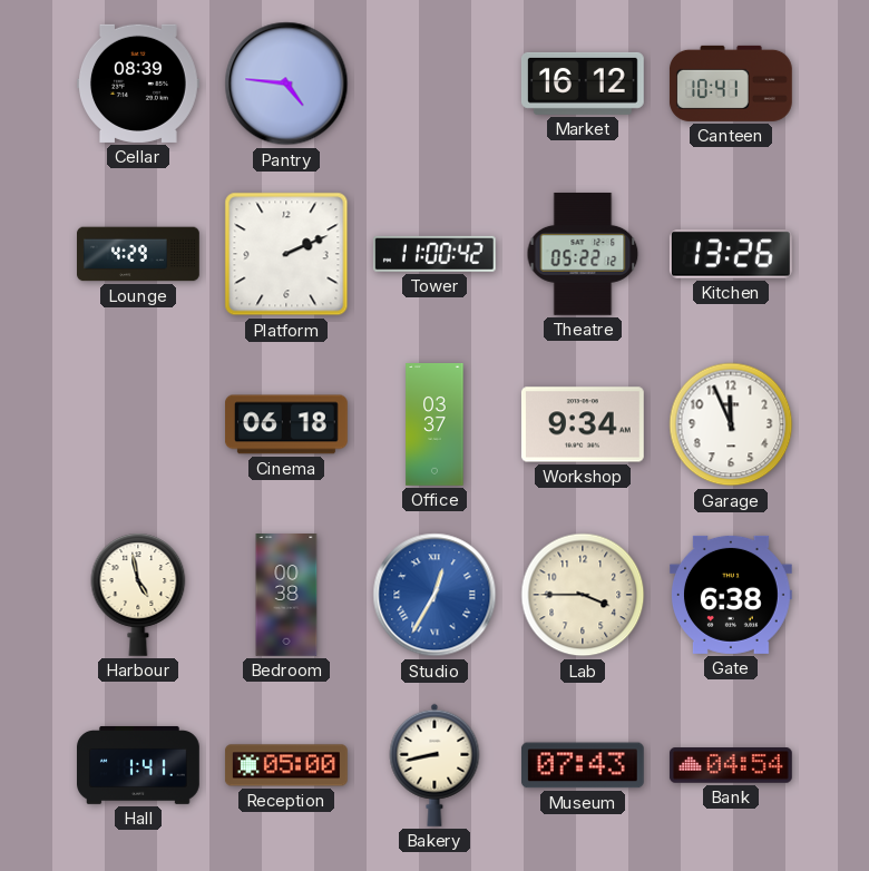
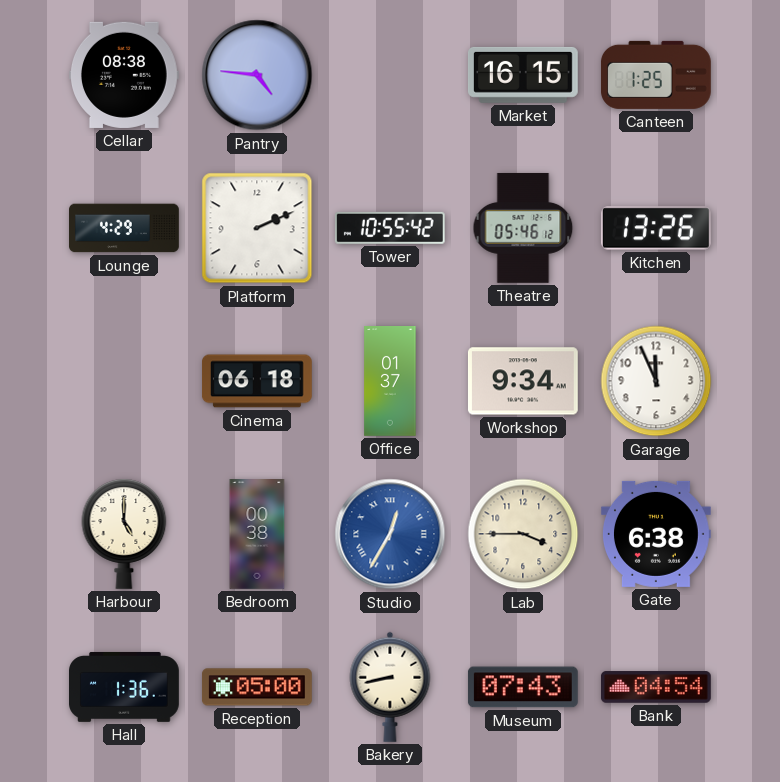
Cellar: 08:39 -> 08:38 (124, 75)
Market: 16:12 -> 16:15 (523, 75)
Canteen: 10:41 -> 1:25 (656, 75)
Tower: 11:00 -> 10:55 (390, 228)
Theatre: 05:22 -> 05:46 (523, 228)
Office: 03:37 -> 01:37 (390, 382)
Harbour: 4:58 -> 5:00 (124, 534)
Hall: 1:41 -> 1:36 (125, 687)
